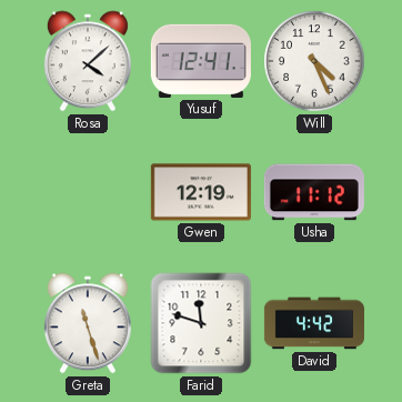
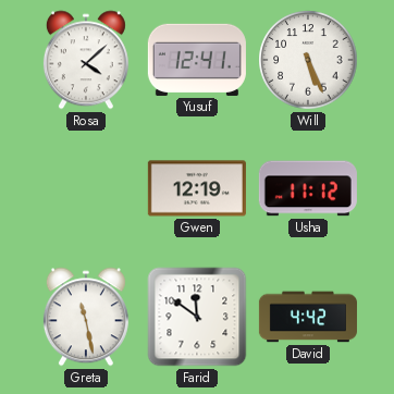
Will: 4:26 -> 5:26 (308, 60)
Greta: 11:27 -> 11:28 (86, 317)
Farid: 11:48 -> 11:51 (197, 317)
